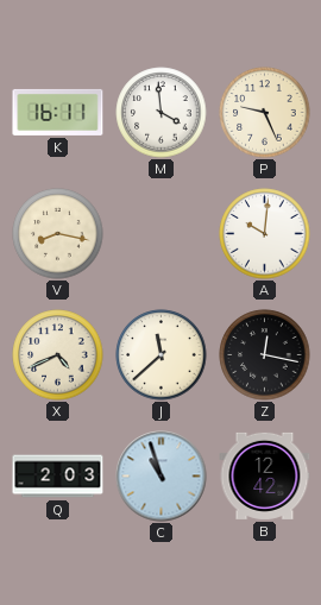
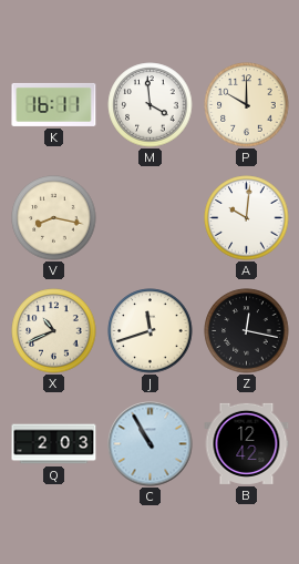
P: 9:26 -> 10:00 (247, 105)
X: 4:41 -> 10:41 (54, 331)
J: 11:38 -> 11:42 (151, 331)
C: 10:57 -> 10:55 (151, 444)
